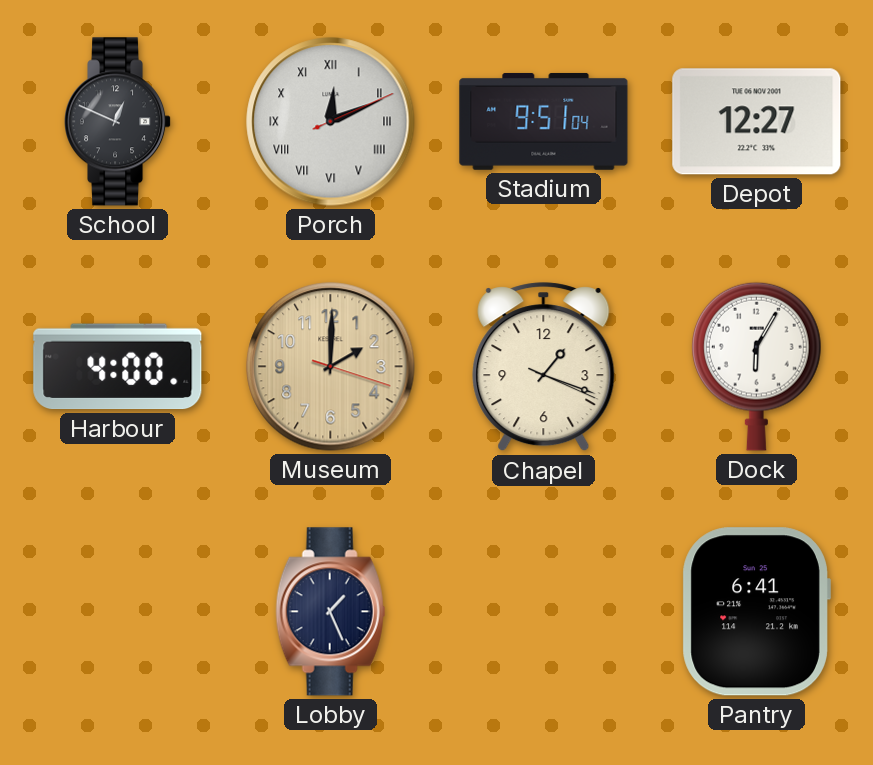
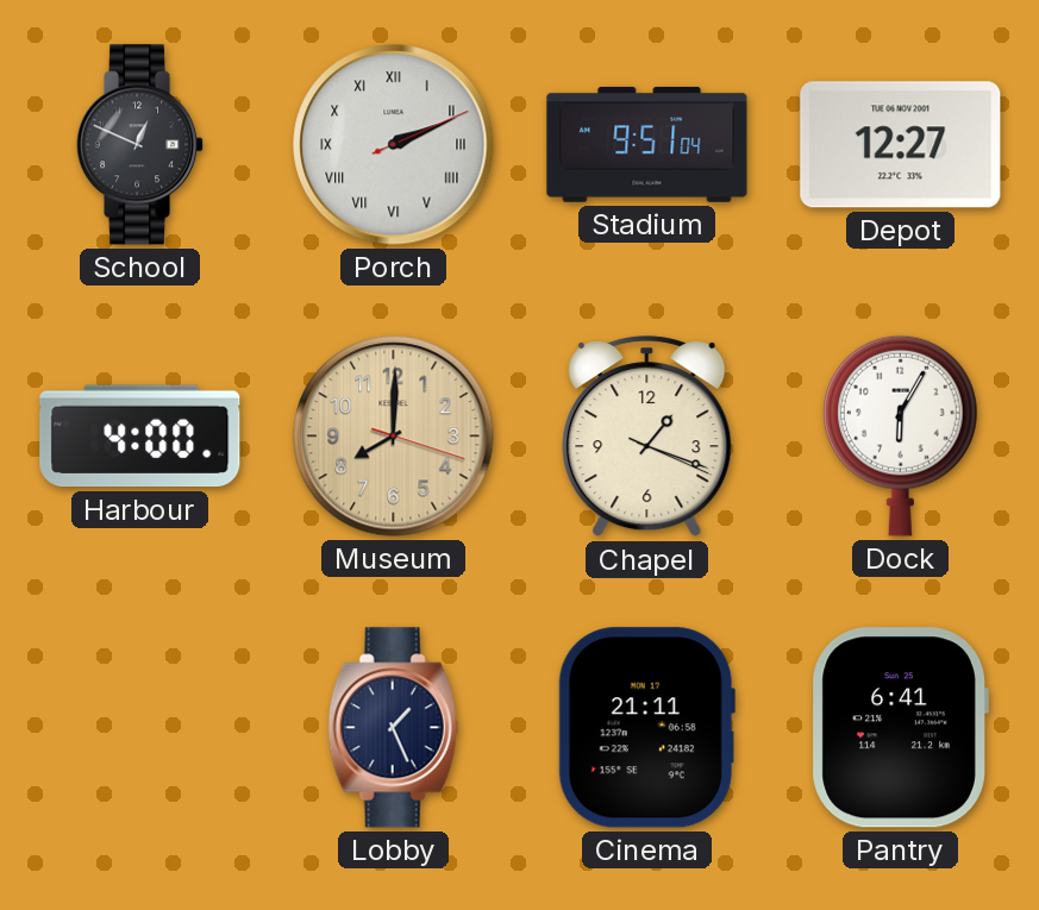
Porch: 12:11 -> 2:11 (394, 145)
Museum: 2:00 -> 8:00 (394, 437)
Cinema: none -> 21:11 (646, 728)
